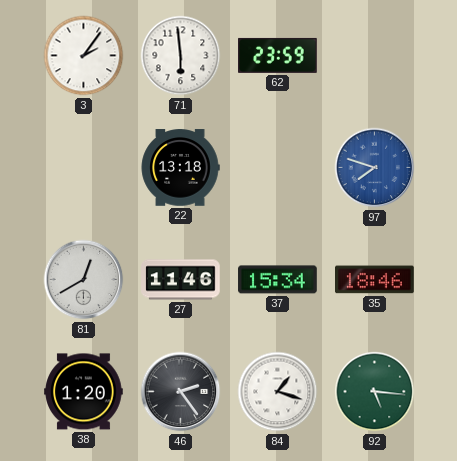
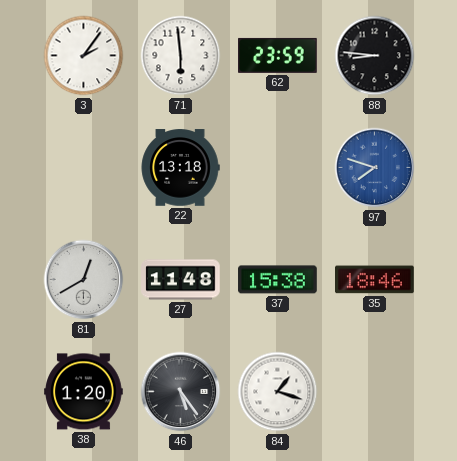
88: none -> 8:46 (375, 56)
27: 11:46 -> 11:48 (181, 280)
37: 15:34 -> 15:38 (278, 280)
46: 2:24 -> 5:24 (181, 392)
92: 5:16 -> none (375, 392)
